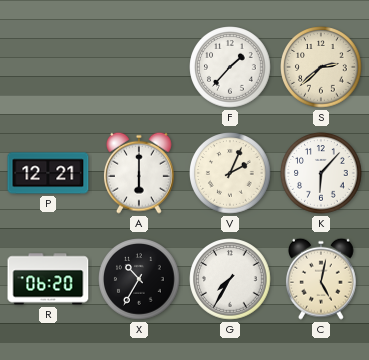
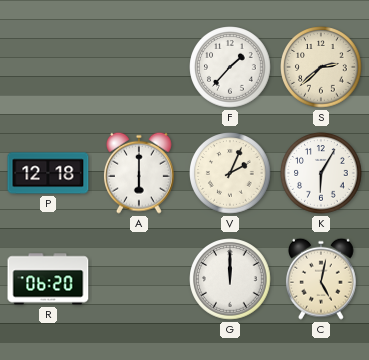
P: 12:21 -> 12:18 (48, 173)
K: 6:07 -> 6:05 (321, 173)
X: 10:35 -> none (139, 279)
G: 7:35 -> 12:00 (230, 279)
